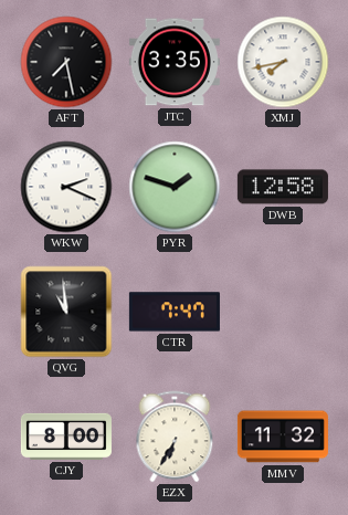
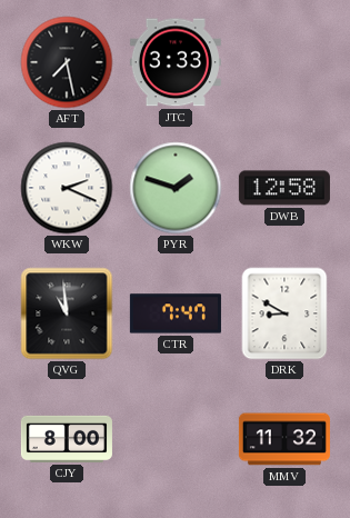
JTC: 3:35 -> 3:33 (176, 62)
XMJ: 7:43 -> none (283, 62)
DRK: none -> 8:50 (284, 313)
EZX: 6:35 -> none (175, 437)
